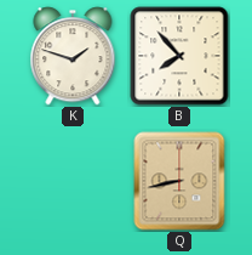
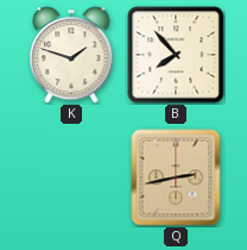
Q: 8:43 -> 2:43 (176, 177)
